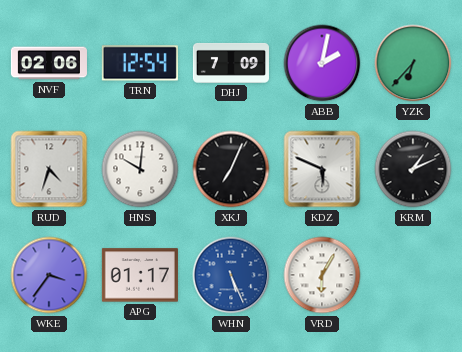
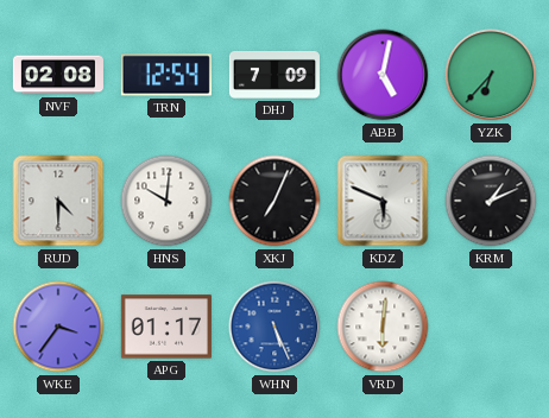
NVF: 02:06 -> 02:08 (58, 75)
ABB: 2:02 -> 5:02 (383, 75)
RUD: 4:33 -> 4:30 (58, 201)
VRD: 6:05 -> 6:01 (383, 327)
